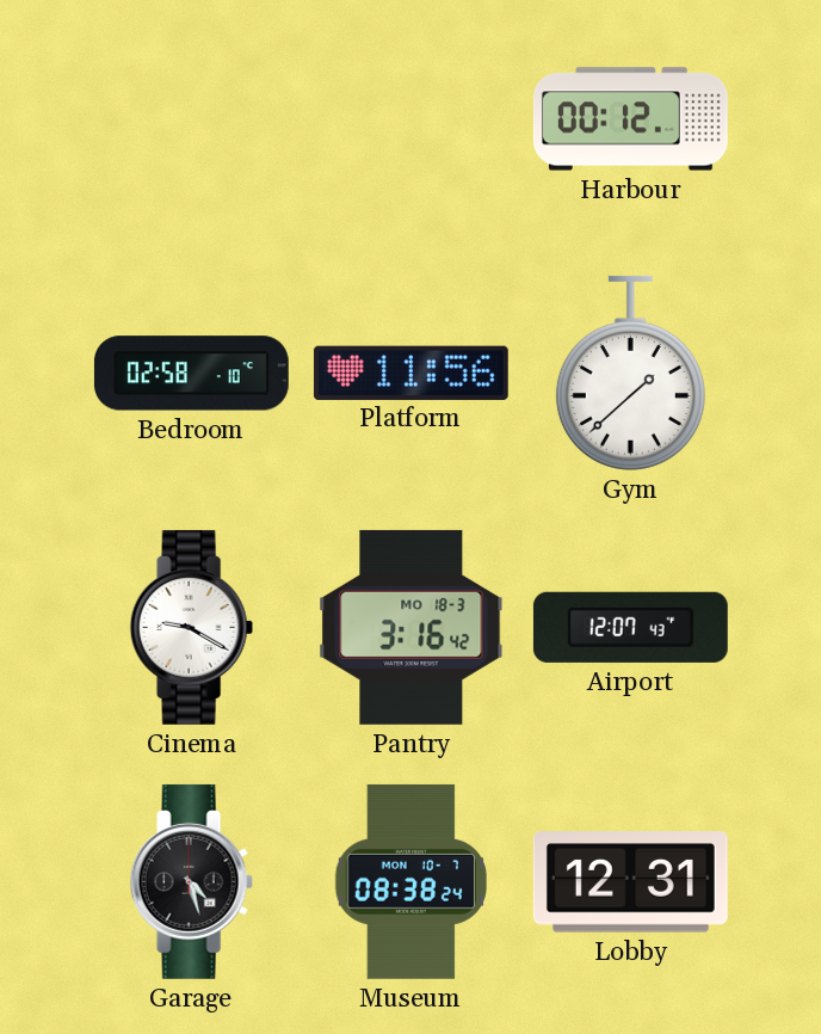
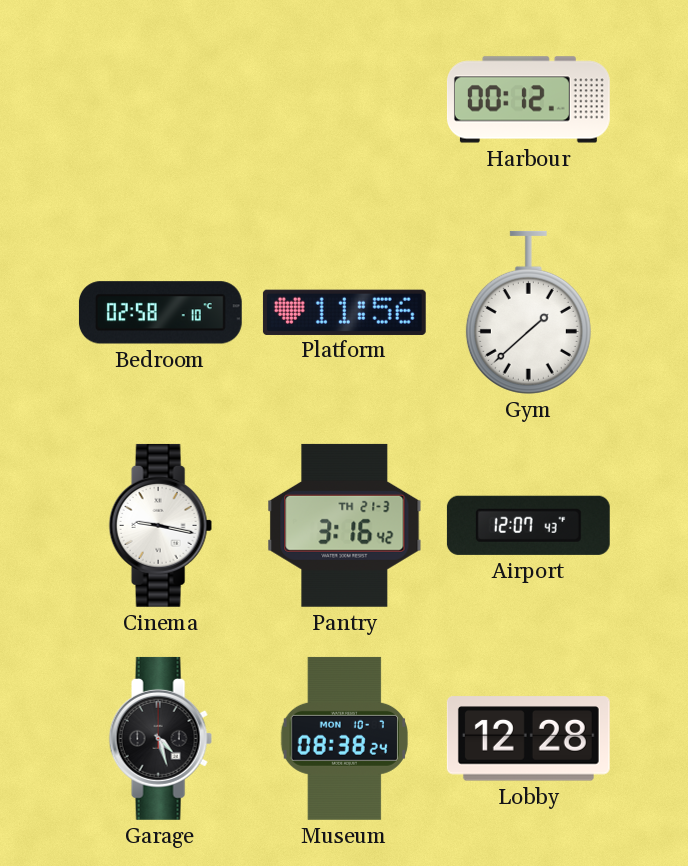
Cinema: 9:20 -> 9:17 (160, 525)
Pantry date: MO 18-3 -> TH 21-3 (345, 525)
Lobby: 12:31 -> 12:28 (528, 739)
